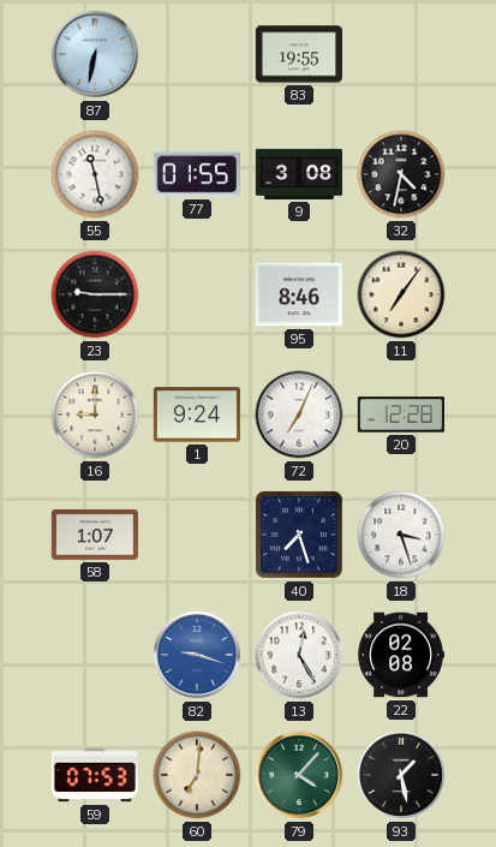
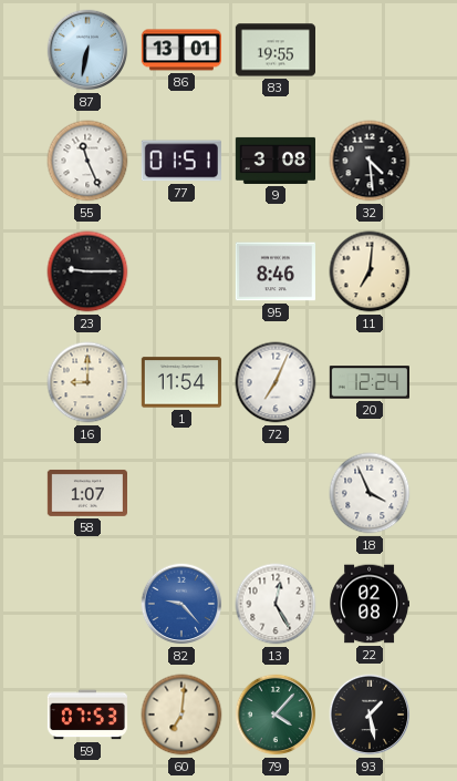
86: none -> 13:01 (180, 50)
55: 11:28 -> 11:26 (87, 161)
77: 01:55 -> 01:51 (181, 161)
32: 4:32 -> 4:29 (370, 161)
11: 7:06 -> 7:01 (370, 271)
1: 9:24 -> 11:54 (181, 382)
20: 12:28 -> 12:24 (368, 382)
40: 7:27 -> none (299, 535)
18: 3:27 -> 3:56 (370, 493)
82: 9:18 -> 9:23 (181, 604)
